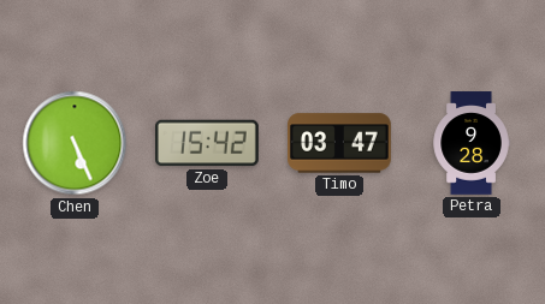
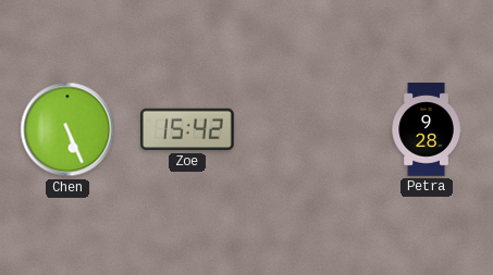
Timo: 03:47 -> none (340, 143)
